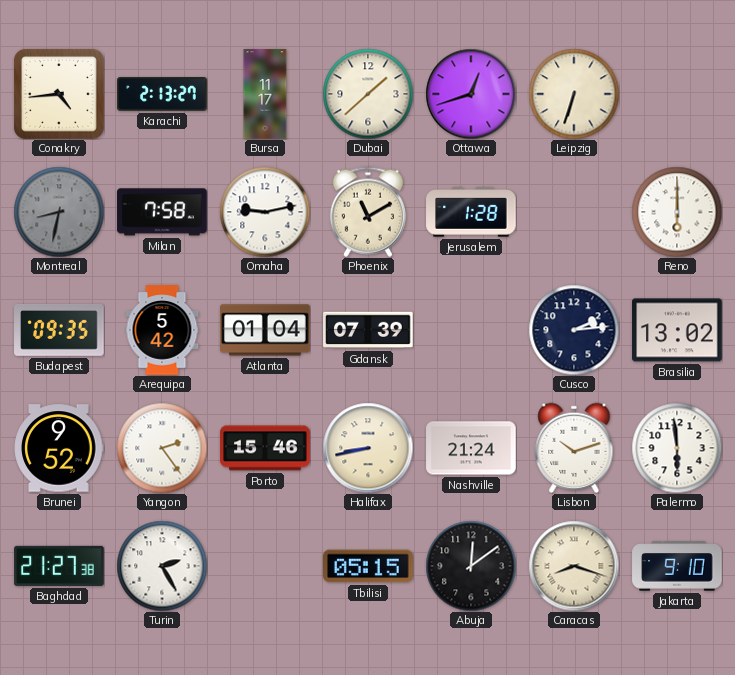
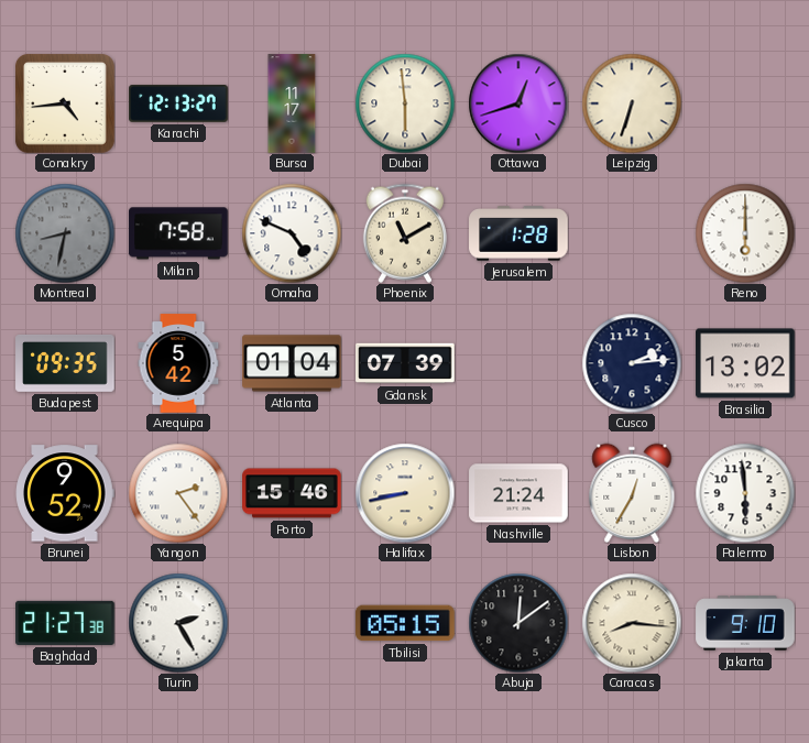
Karachi: 2:13 -> 12:13 (178, 103)
Dubai: 1:38 -> 5:59 (405, 103)
Omaha: 9:13 -> 4:49 (292, 233)
Lisbon: 10:12 -> 12:35 (632, 493)
Caracas: 8:18 -> 8:16 (632, 623)
